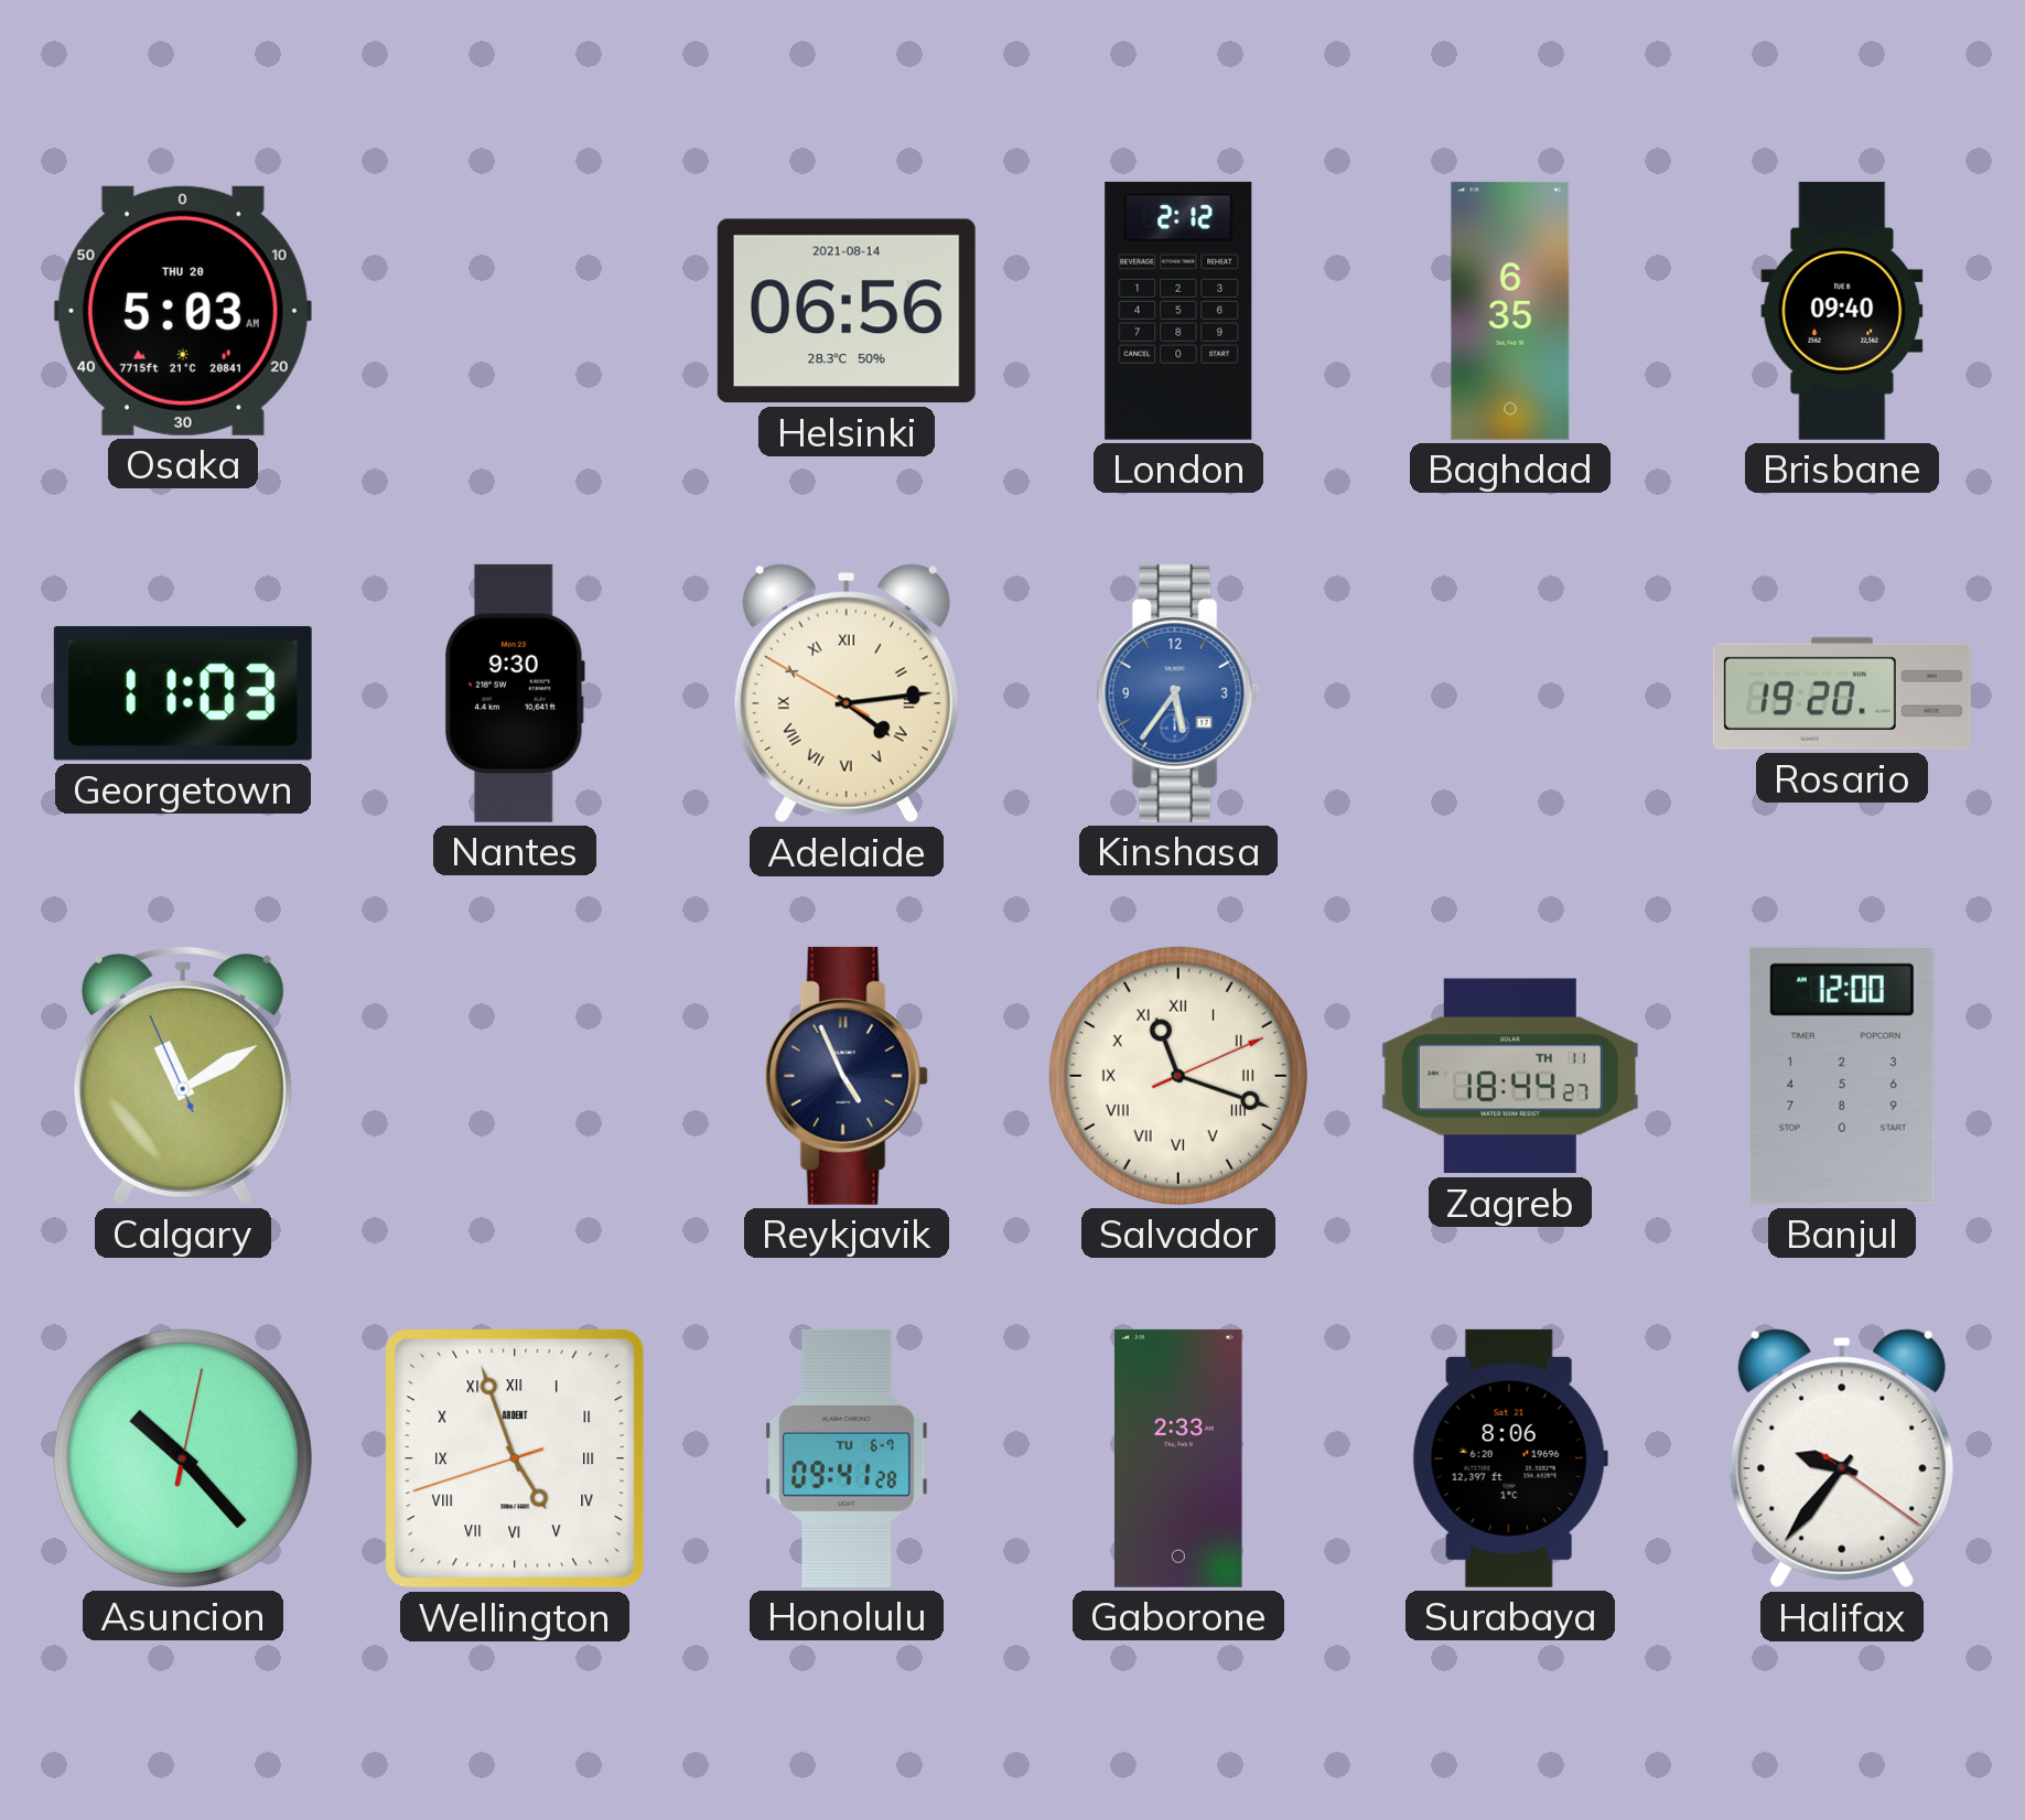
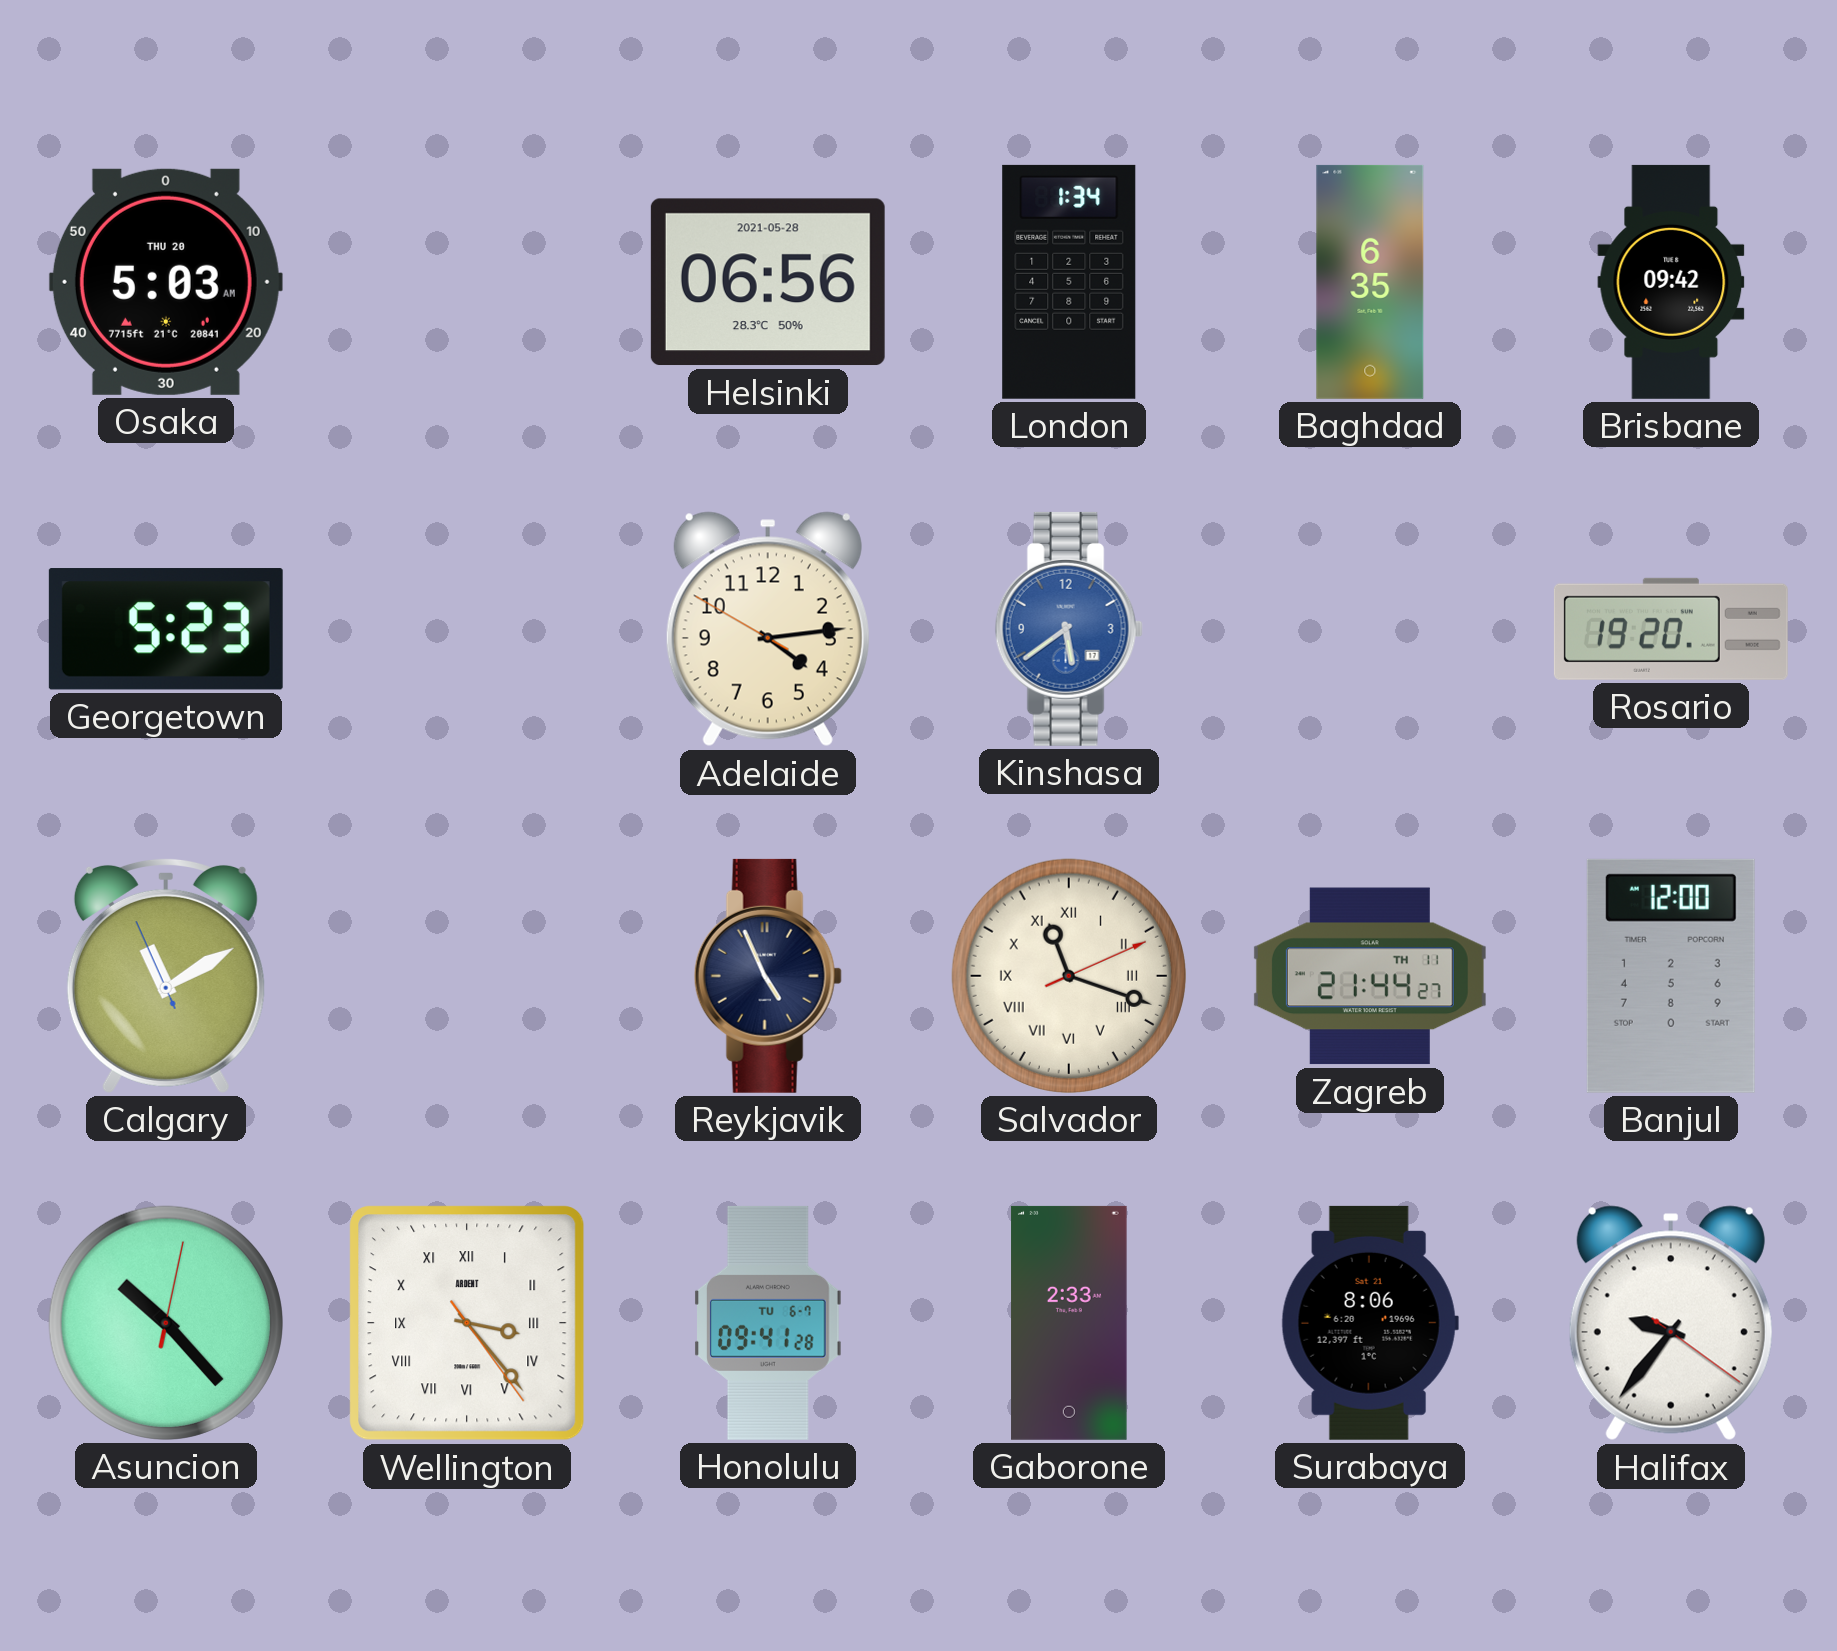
Helsinki date: 2021-08-14 -> 2021-05-28 (768, 282)
London: 2:12 -> 1:34 (1069, 282)
Brisbane: 09:40 -> 09:42 (1671, 282)
Georgetown: 11:03 -> 5:23 (166, 629)
Nantes: 9:30 -> none (515, 693)
Adelaide numerals: Roman -> Arabic (768, 629)
Kinshasa: 5:36 -> 5:39 (1069, 629)
Zagreb: 18:44 -> 21:44 (1370, 976)
Wellington: 4:56 -> 3:23 (467, 1323)
